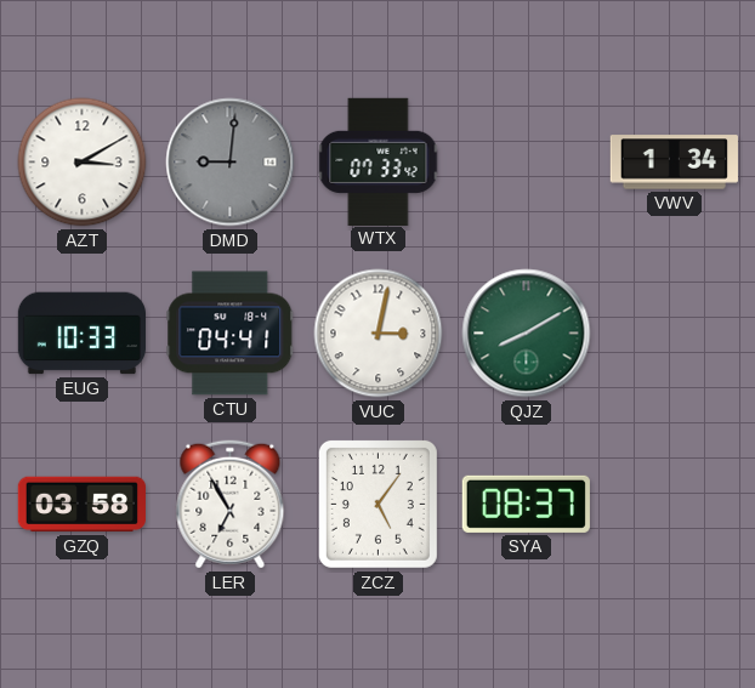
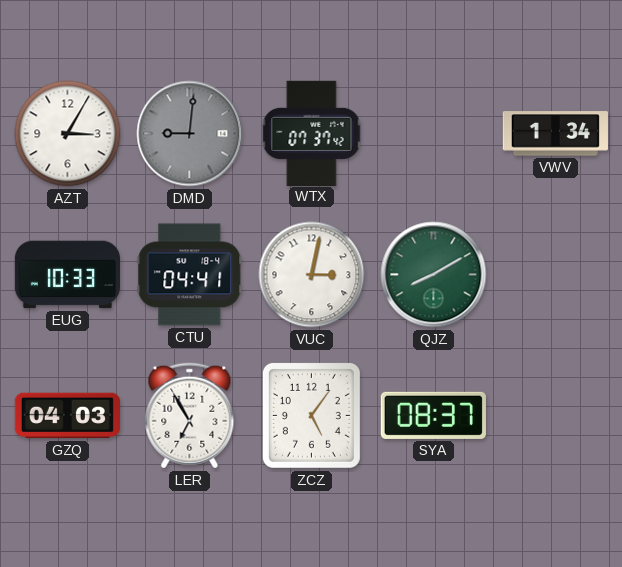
AZT: 3:10 -> 3:05 (68, 134)
WTX: 07:33 -> 07:37 (312, 133)
GZQ: 03:58 -> 04:03 (67, 416)
